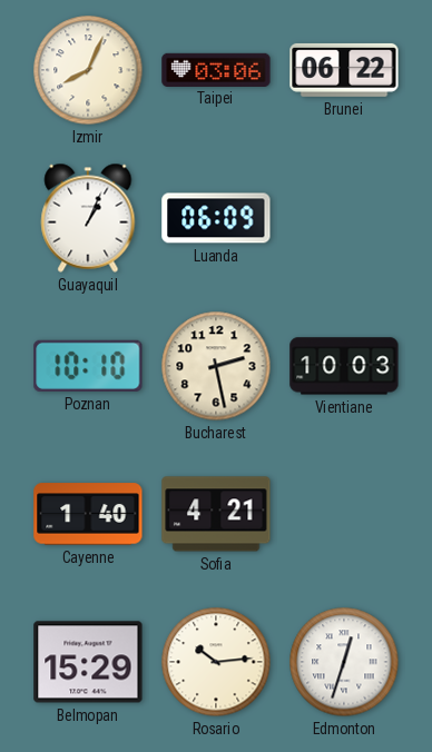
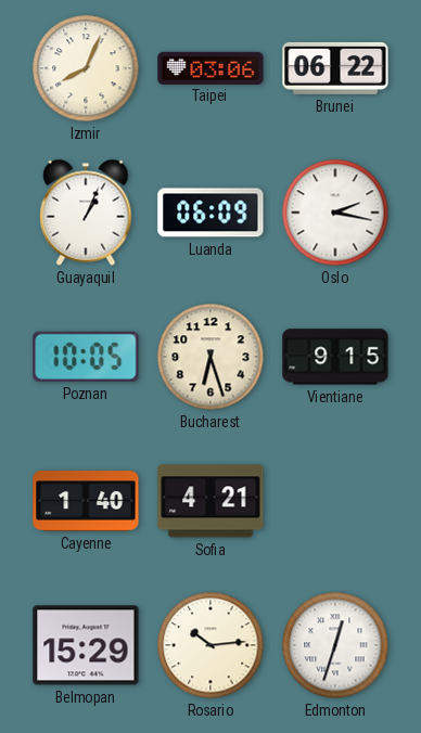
Oslo: none -> 2:17 (335, 213)
Poznan: 10:10 -> 10:05 (86, 357)
Bucharest: 2:28 -> 6:27 (210, 357)
Vientiane: 10:03 -> 9:15 (335, 357)
